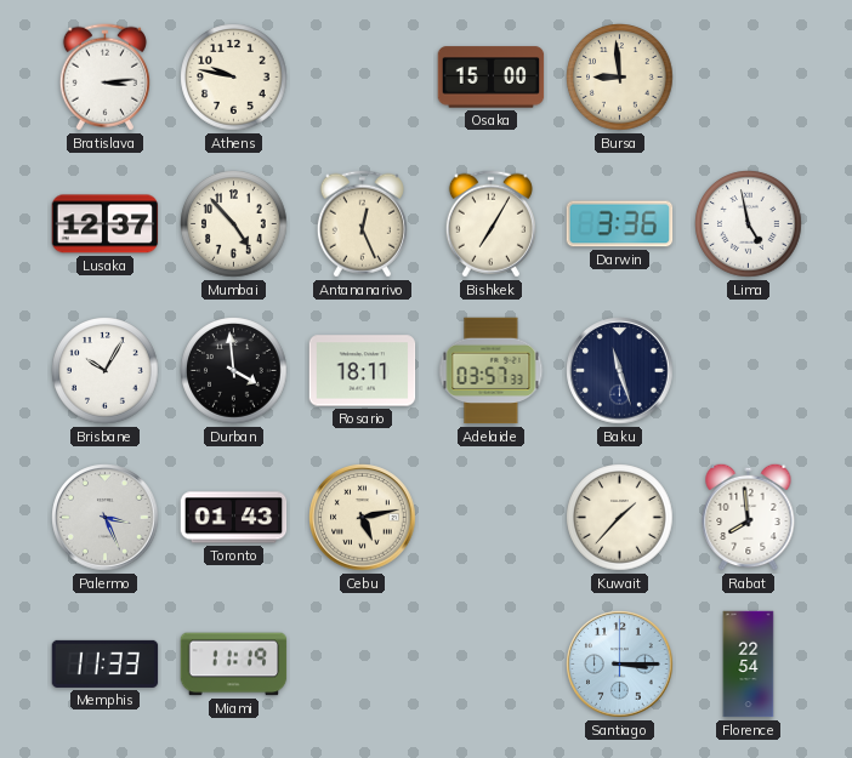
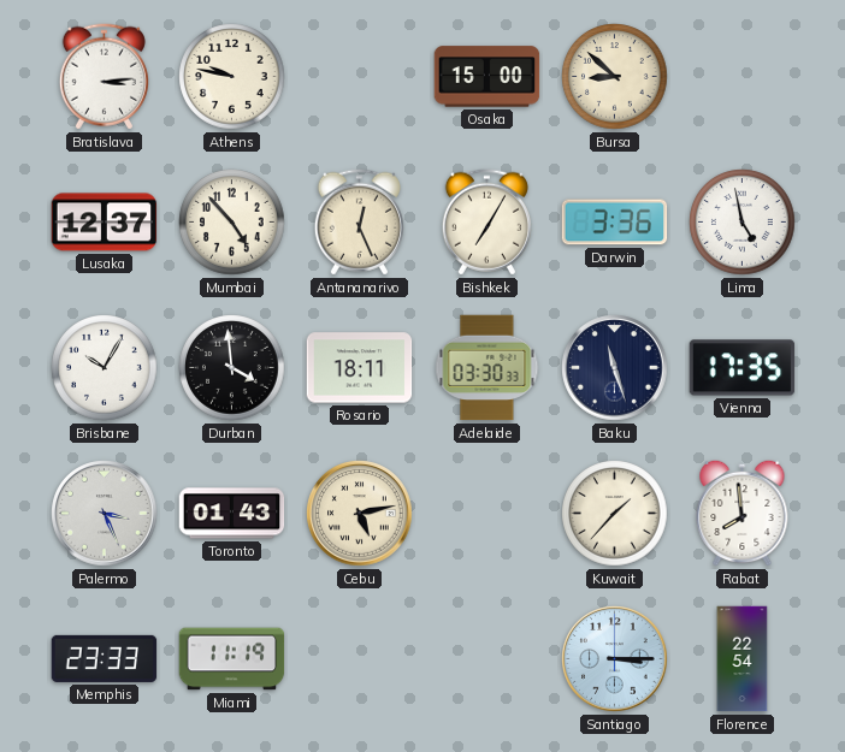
Bursa: 8:59 -> 8:52 (615, 77)
Adelaide: 03:57 -> 03:30 (487, 368)
Vienna: none -> 17:35 (743, 368)
Memphis: 11:33 -> 23:33 (105, 658)
